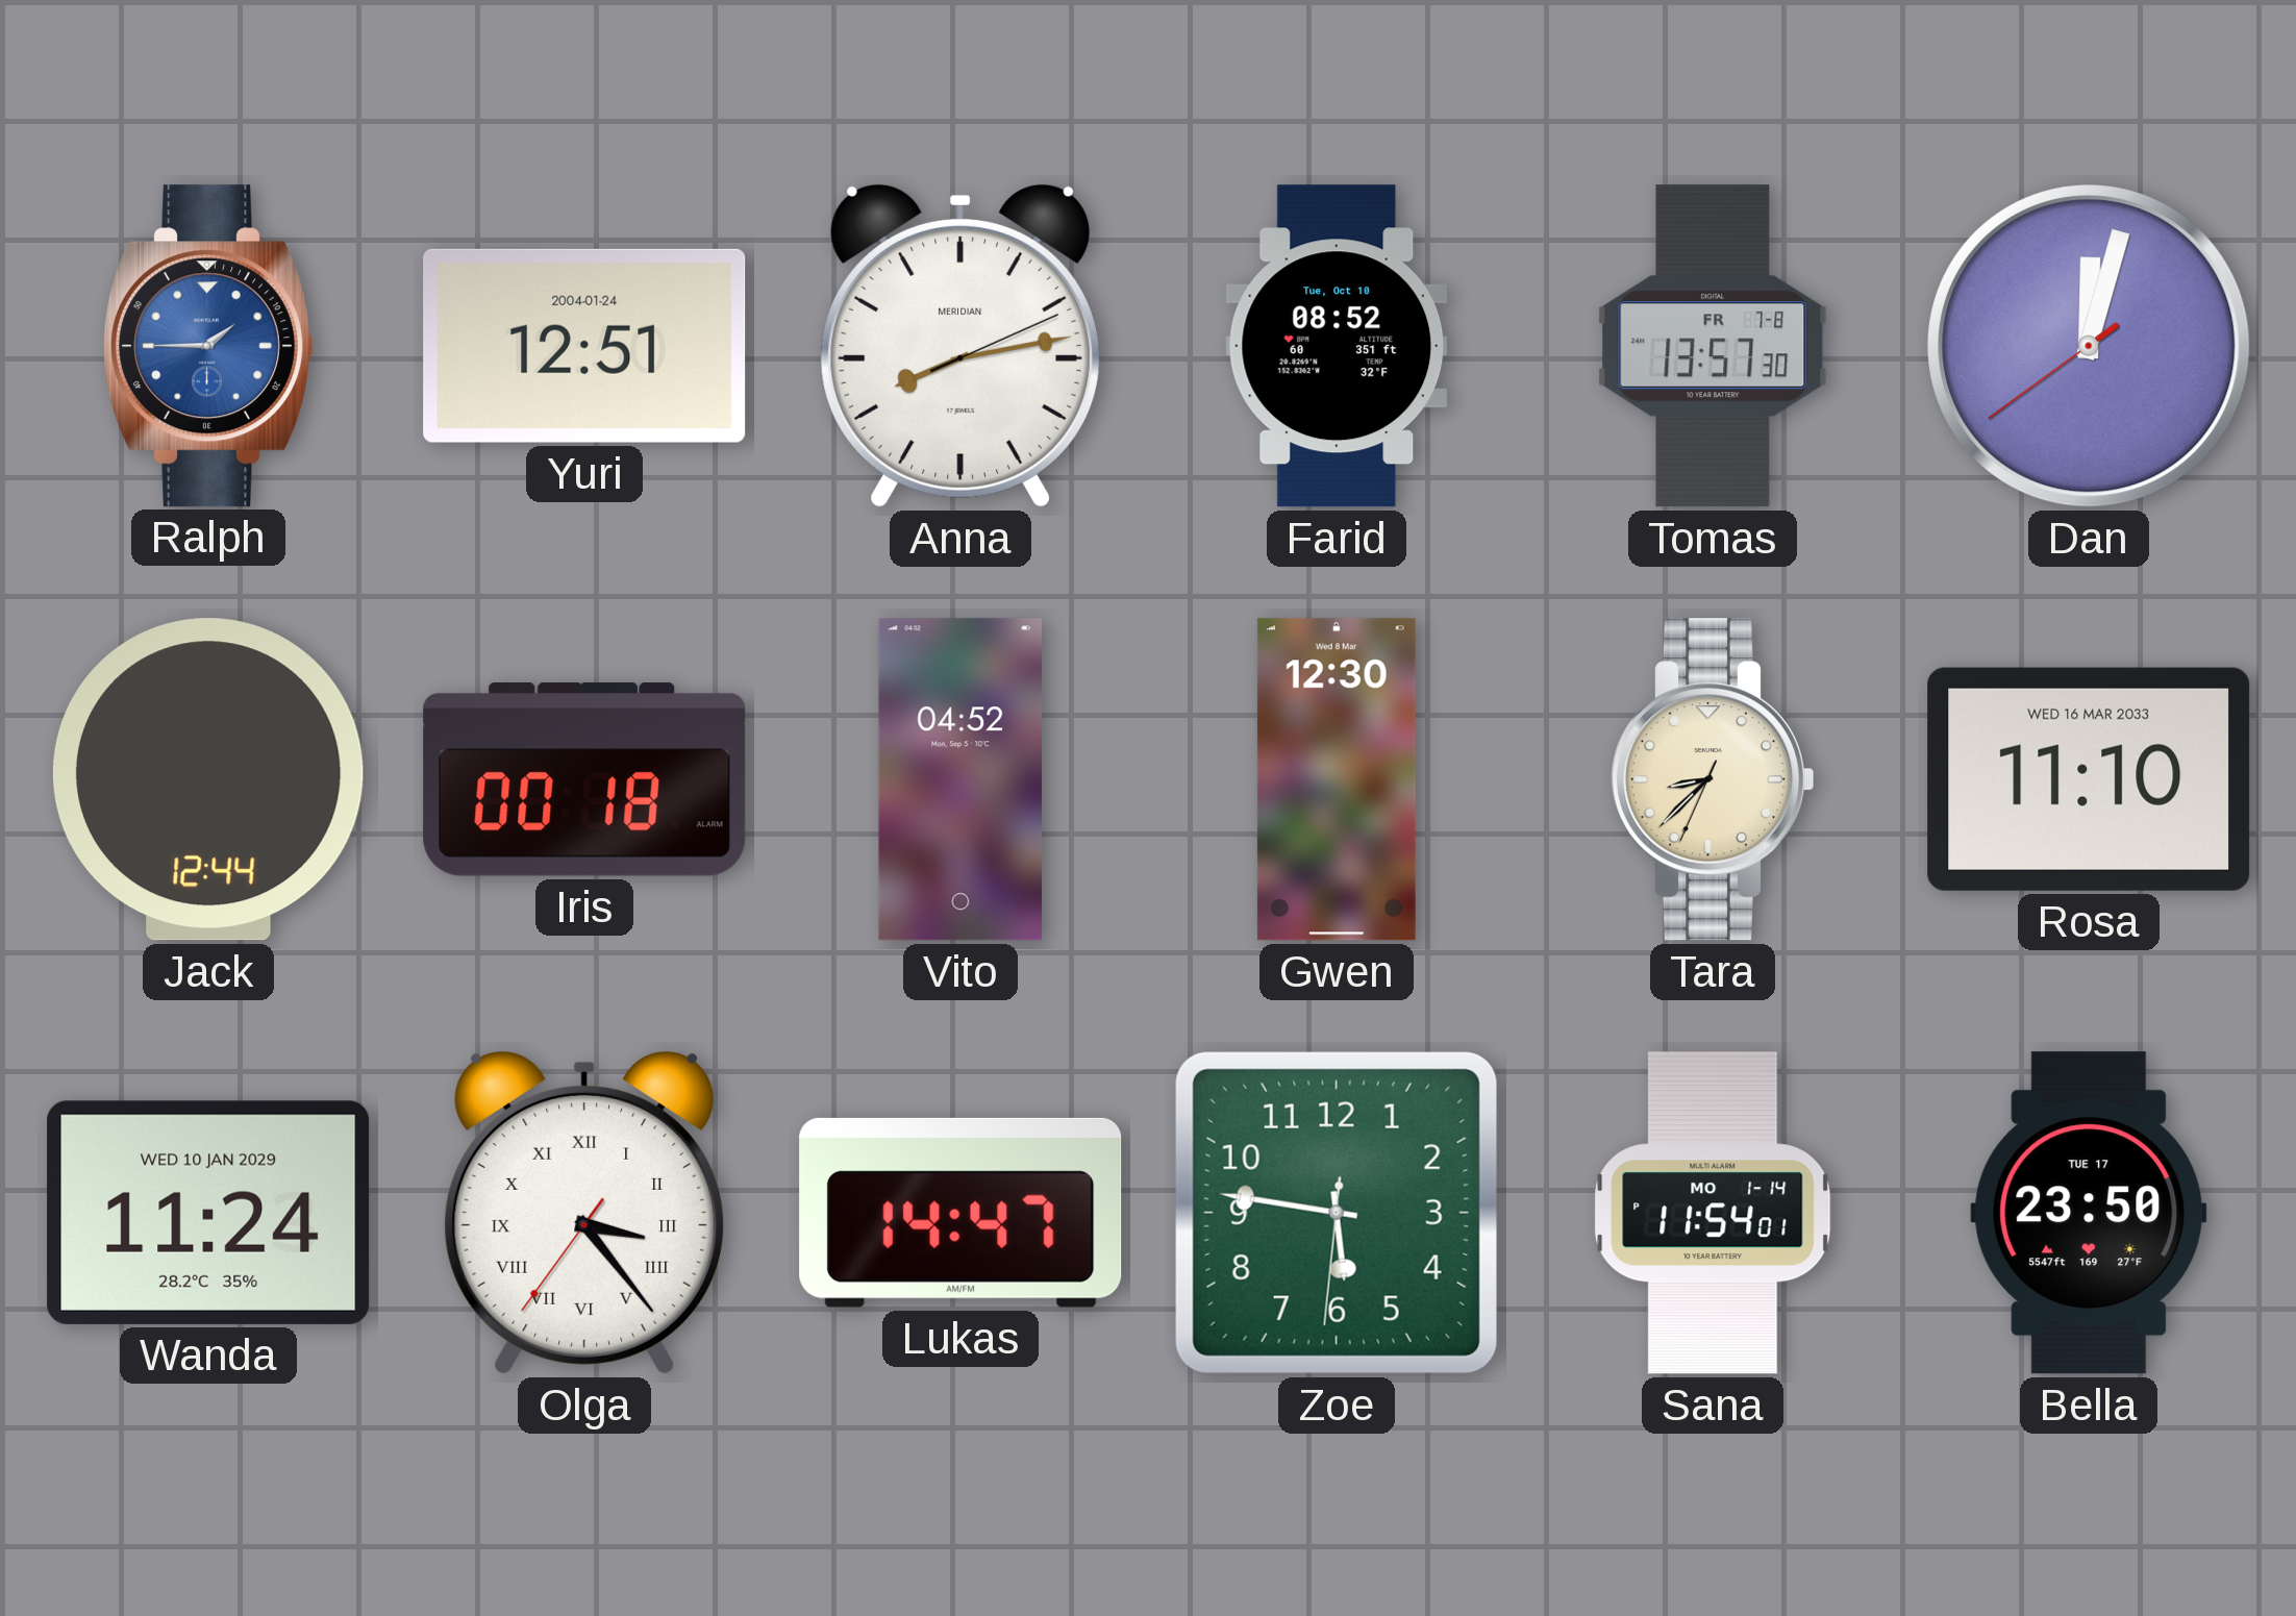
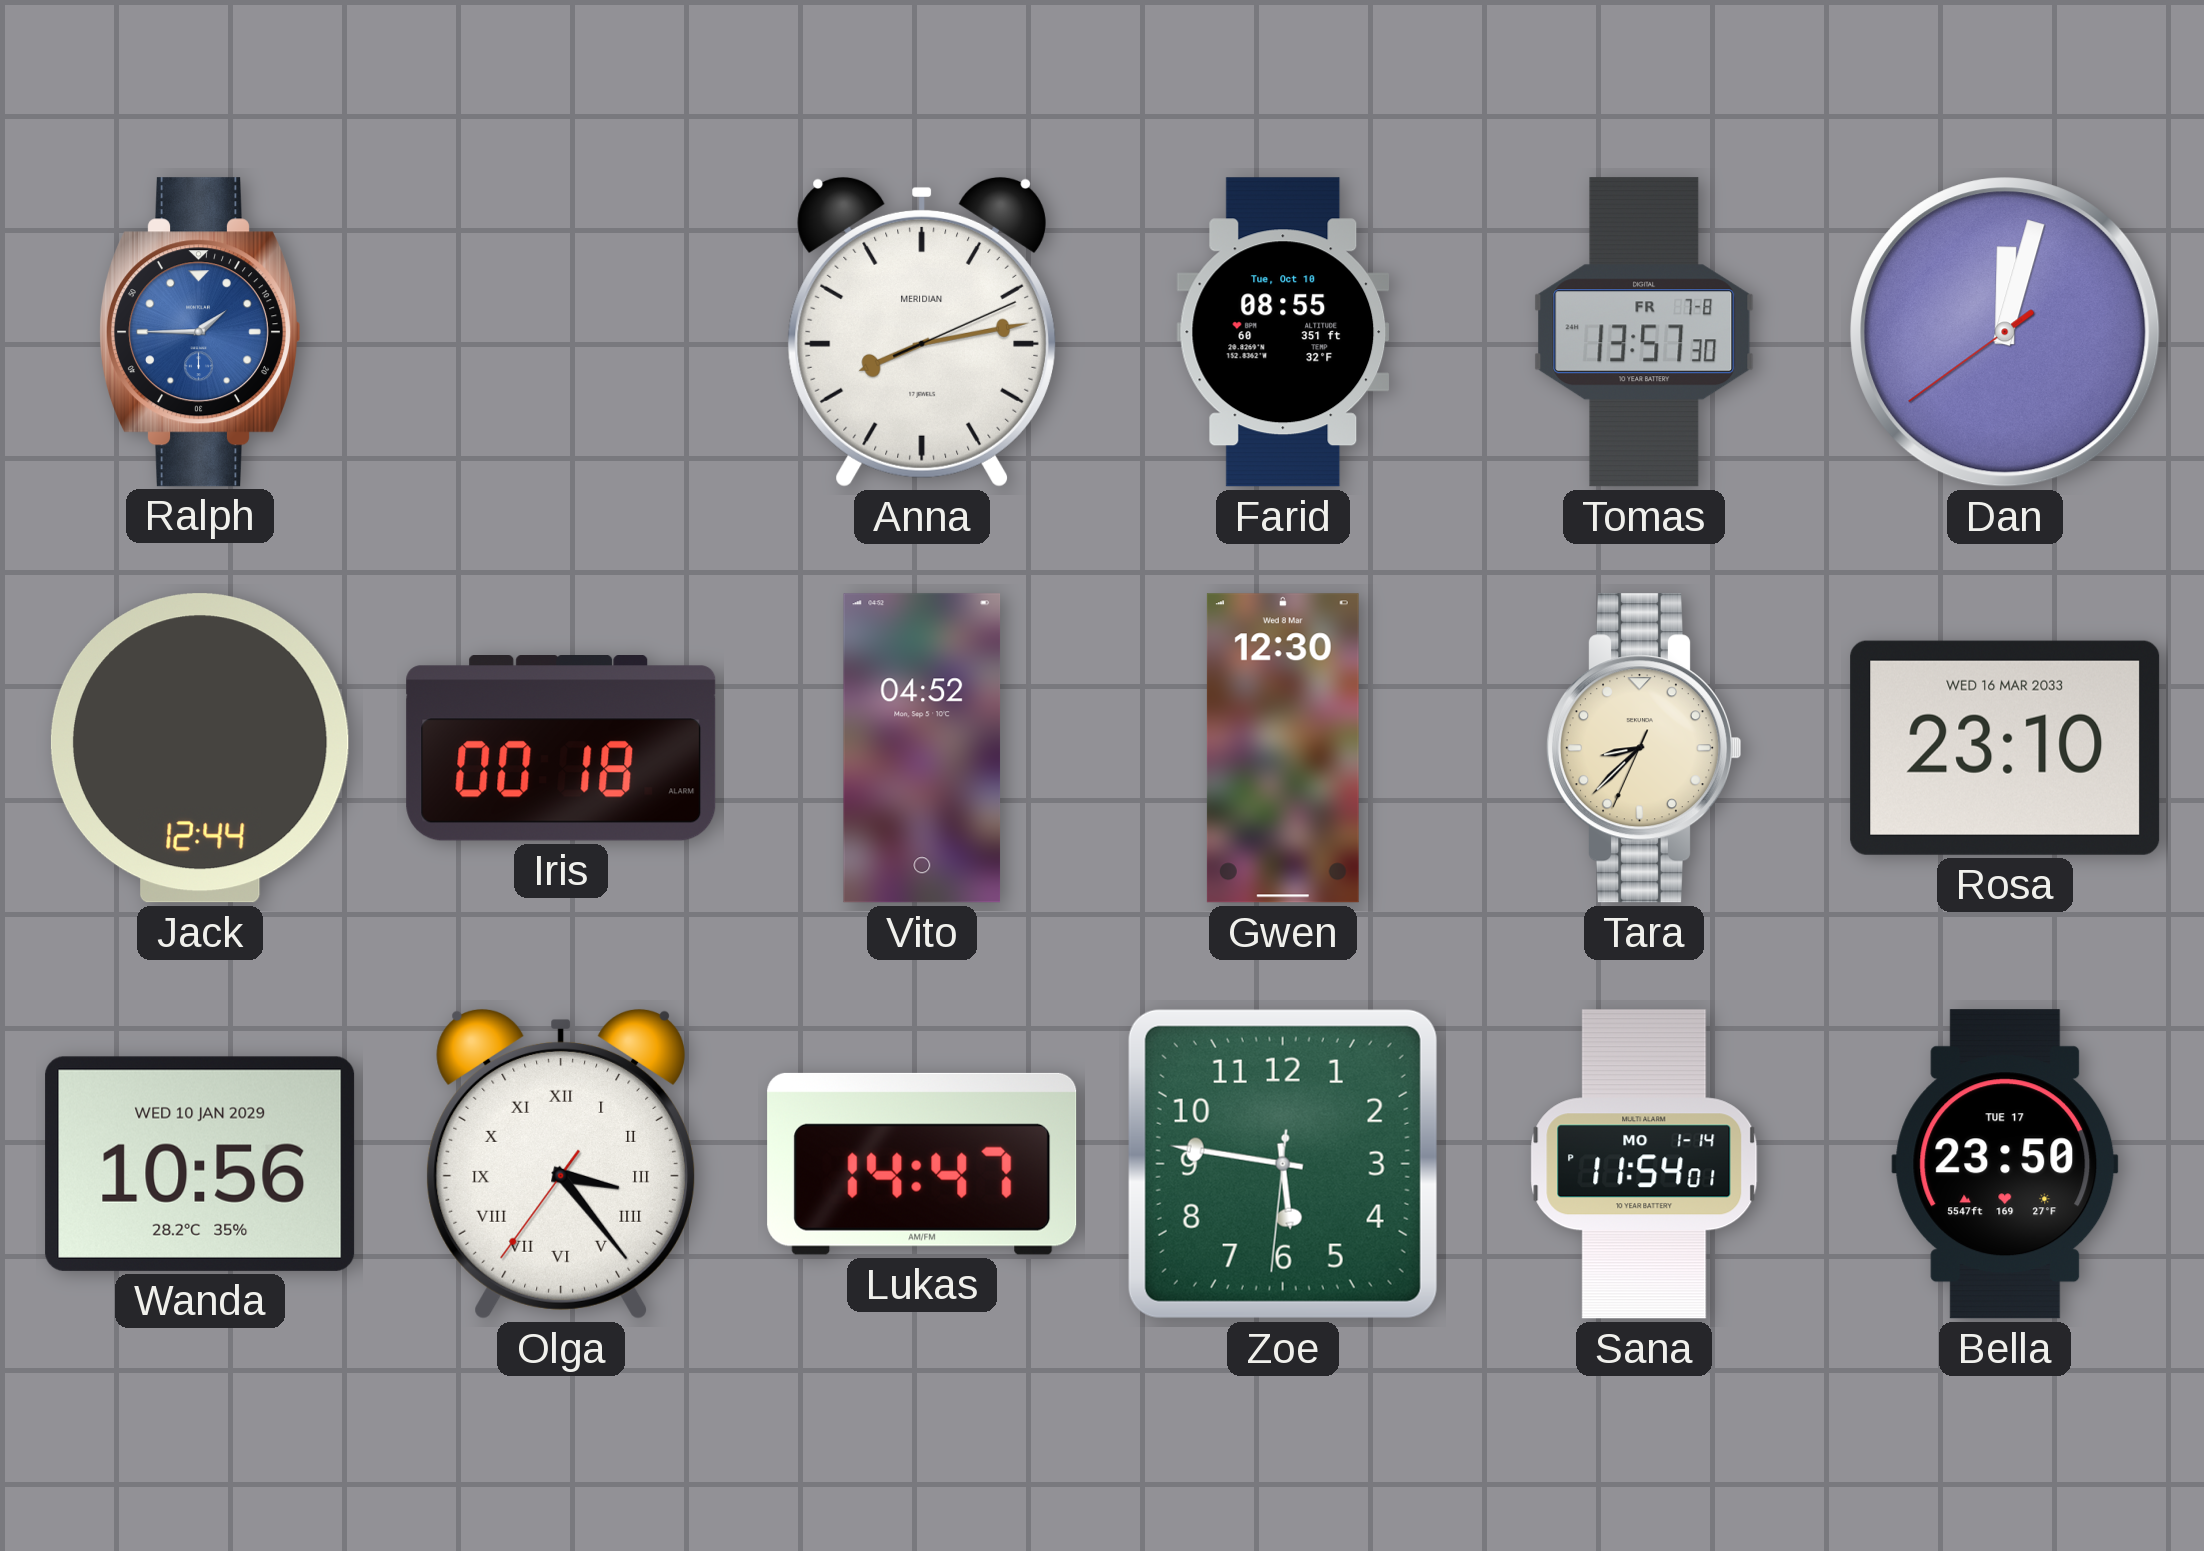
Yuri: 12:51 -> none (584, 346)
Farid: 08:52 -> 08:55 (1283, 332)
Rosa: 11:10 -> 23:10 (2005, 748)
Wanda: 11:24 -> 10:56 (200, 1164)
